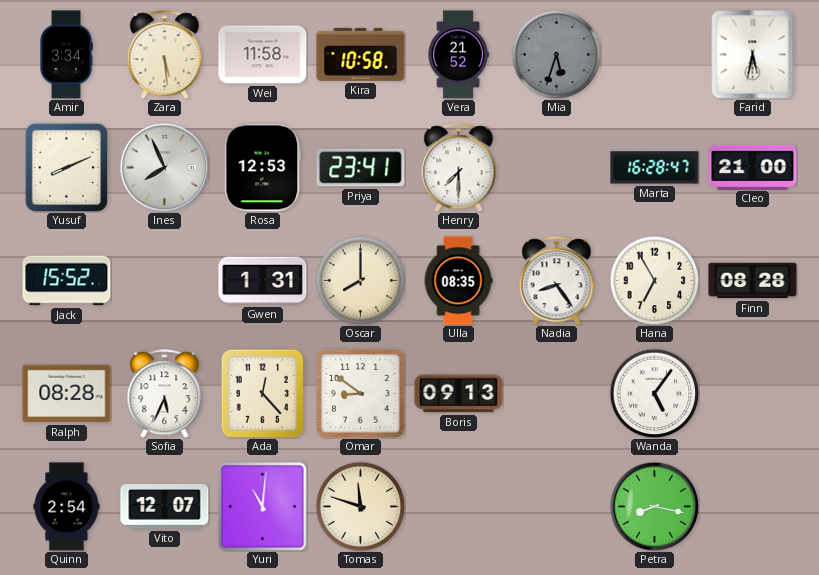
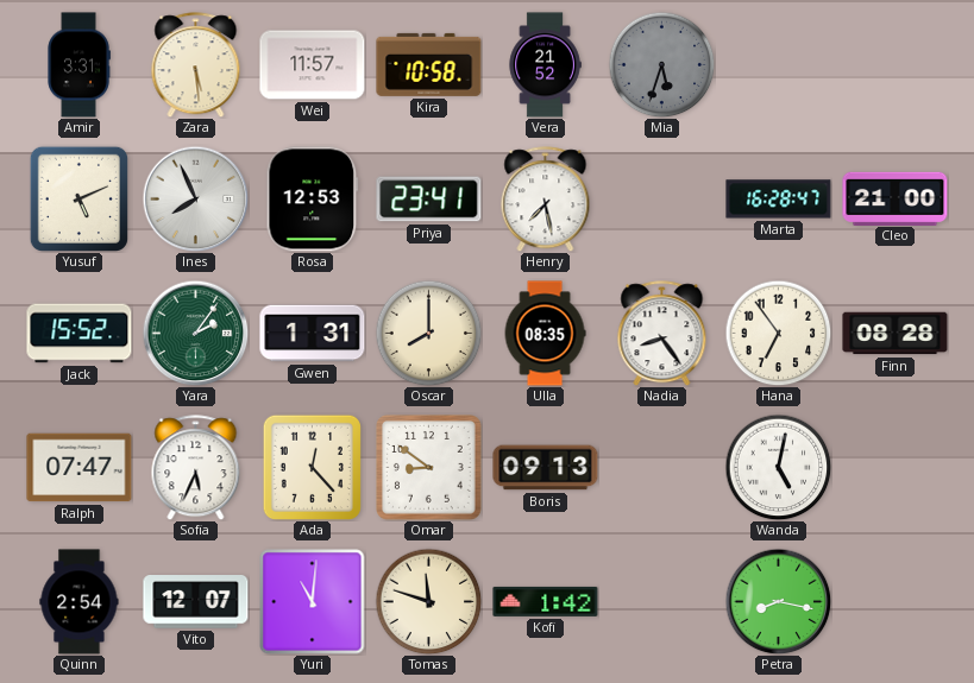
Amir: 3:34 -> 3:31 (78, 65)
Wei: 11:58 -> 11:57 (313, 65)
Farid: 5:32 -> none (753, 55)
Yusuf: 8:11 -> 5:11 (78, 198)
Henry: 7:30 -> 7:28 (546, 200)
Yara: none -> 2:06 (195, 333)
Hana: 6:55 -> 6:54 (778, 333)
Ralph: 08:28 -> 07:47 (80, 468)
Wanda: 5:06 -> 5:02 (778, 467)
Kofi: none -> 1:42 (546, 601)
